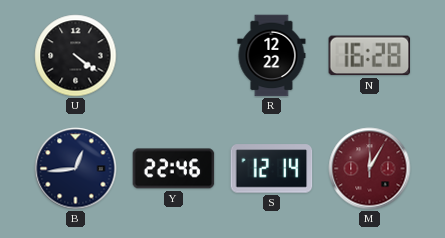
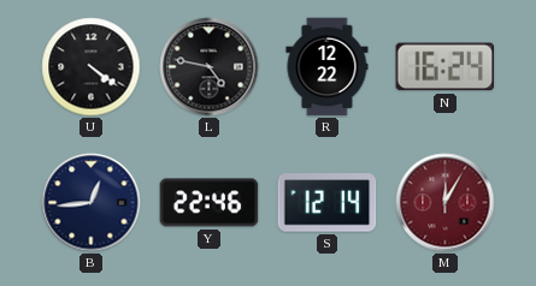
L: none -> 4:47 (210, 67)
N: 16:28 -> 16:24 (446, 67)
